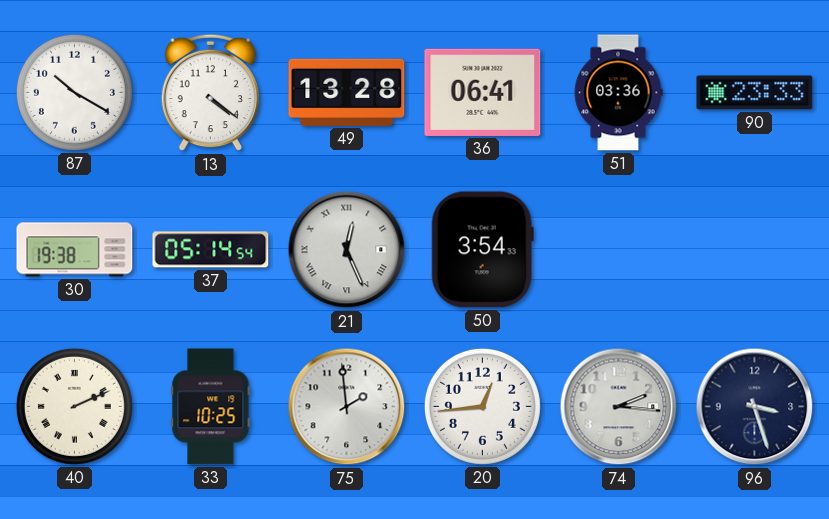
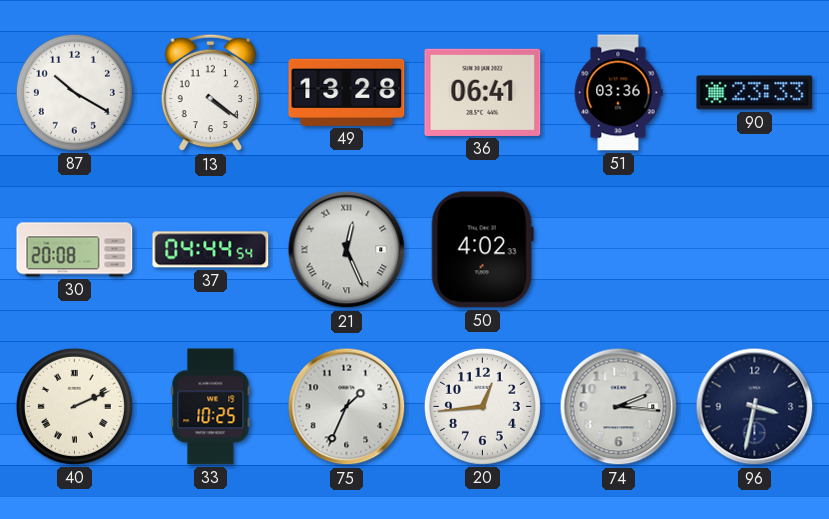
30: 19:38 -> 20:08 (75, 250)
37: 05:14 -> 04:44 (211, 250)
50: 3:54 -> 4:02 (482, 250)
75: 1:59 -> 1:34 (347, 407)
96: 3:27 -> 3:32 (755, 407)
